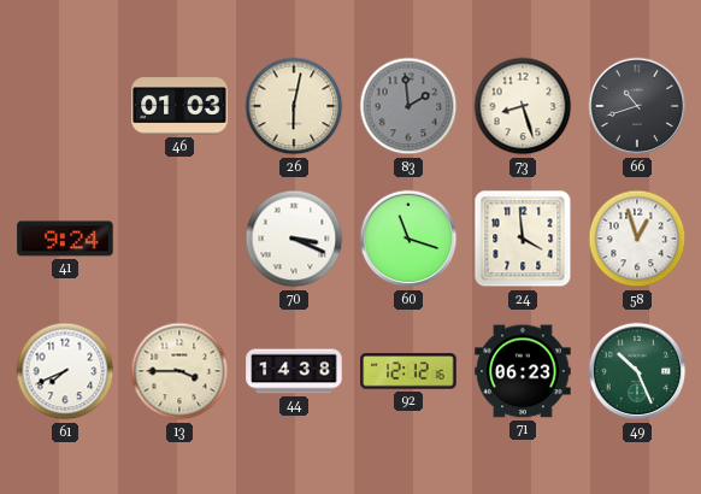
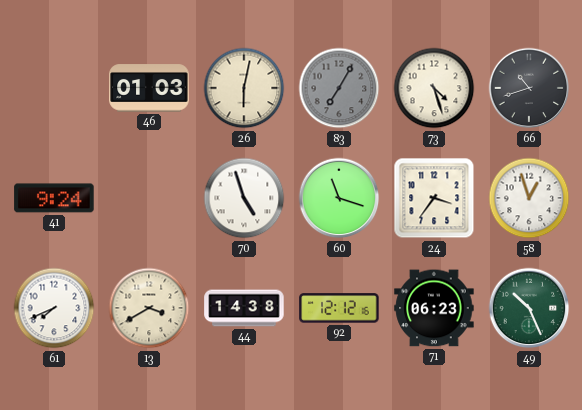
83: 1:59 -> 7:05 (339, 88)
73: 8:27 -> 4:27 (434, 88)
70: 3:19 -> 4:57 (244, 198)
24: 3:59 -> 3:36 (434, 198)
13: 3:45 -> 3:40 (149, 308)
